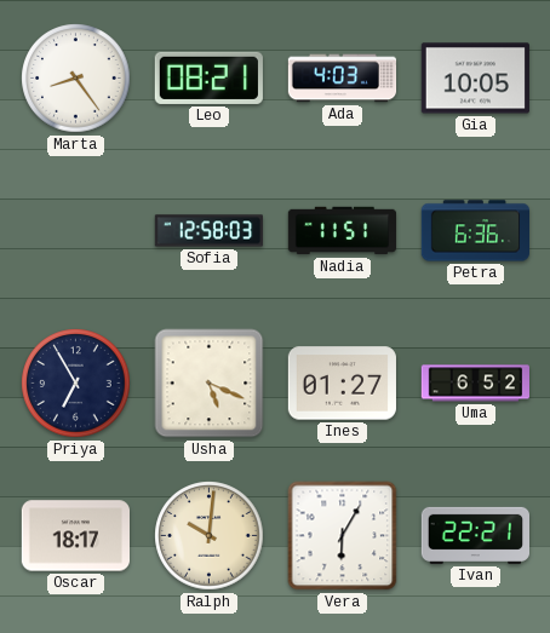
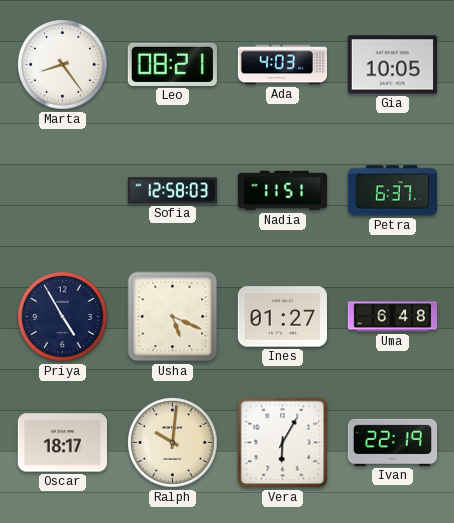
Petra: 6:36 -> 6:37 (392, 191)
Priya: 6:55 -> 4:55 (63, 317)
Uma: 6:52 -> 6:48 (392, 317)
Ivan: 22:21 -> 22:19 (392, 442)
